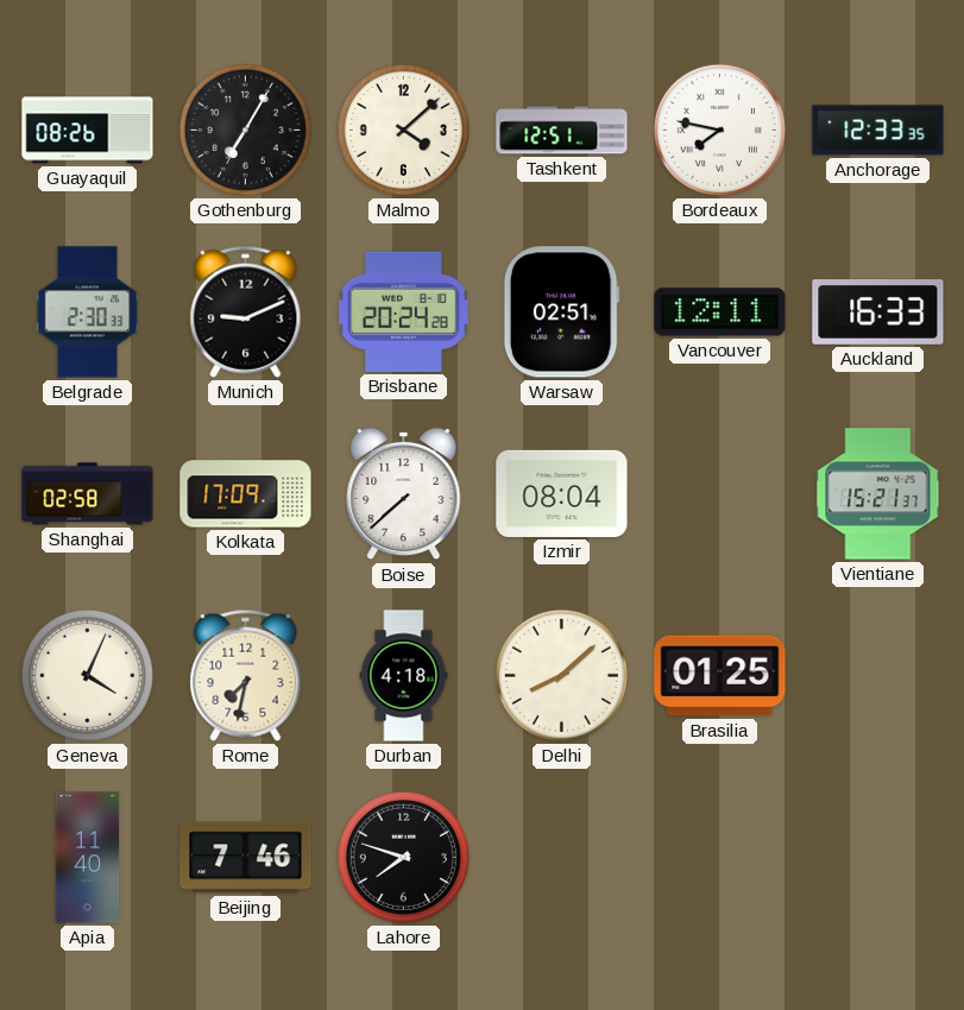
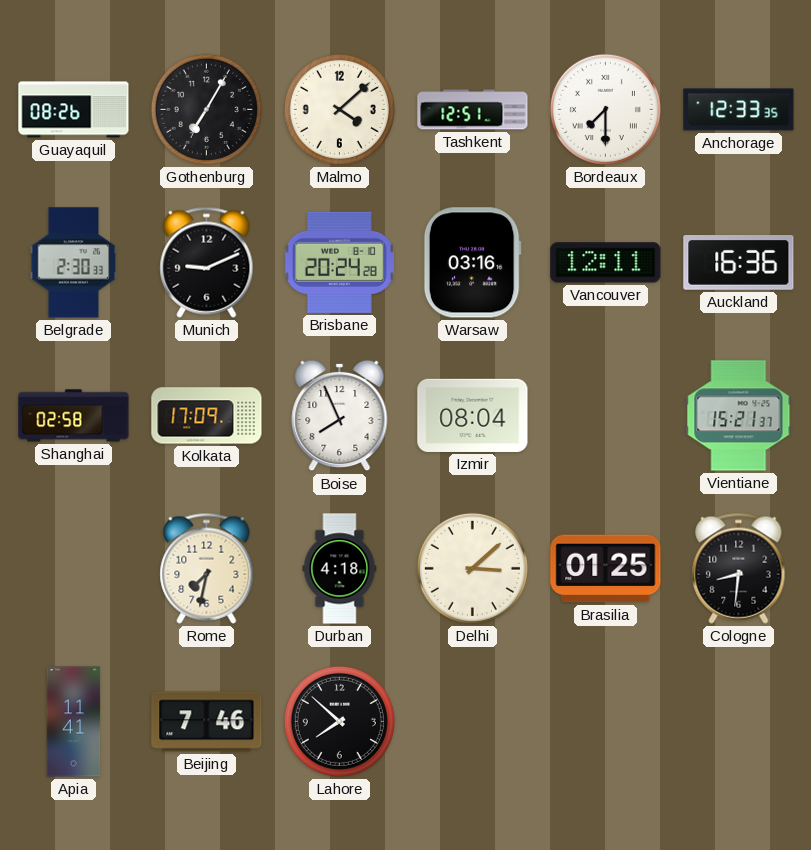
Bordeaux: 7:47 -> 7:30 (605, 109)
Warsaw: 02:51 -> 03:16 (472, 263)
Auckland: 16:33 -> 16:36 (739, 263)
Boise: 7:38 -> 7:56 (340, 416)
Geneva: 4:04 -> none (87, 675)
Delhi: 8:08 -> 3:08 (472, 568)
Cologne: none -> 8:31 (739, 568)
Apia: 11:40 -> 11:41 (74, 722)
Lahore: 7:48 -> 7:52 (339, 721)
